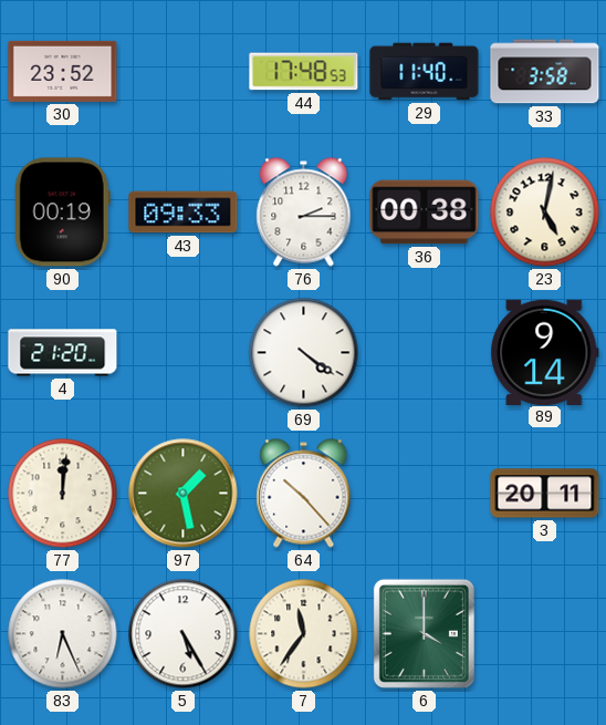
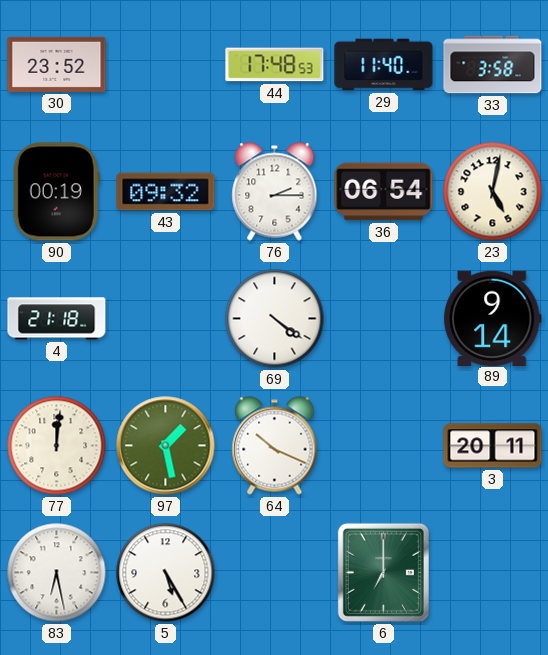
43: 09:33 -> 09:32 (166, 192)
36: 00:38 -> 06:54 (384, 192)
4: 21:20 -> 21:18 (57, 319)
64: 10:23 -> 10:19 (275, 446)
83: 6:26 -> 6:28 (57, 573)
7: 11:36 -> none (304, 634)
6: 4:00 -> 7:00 (383, 572)
